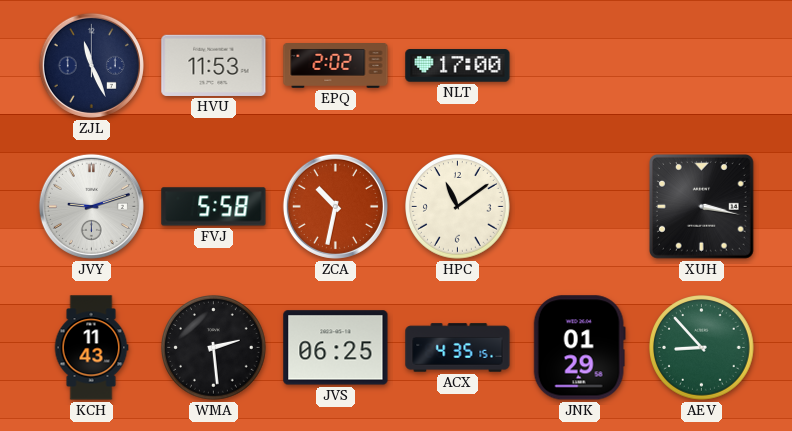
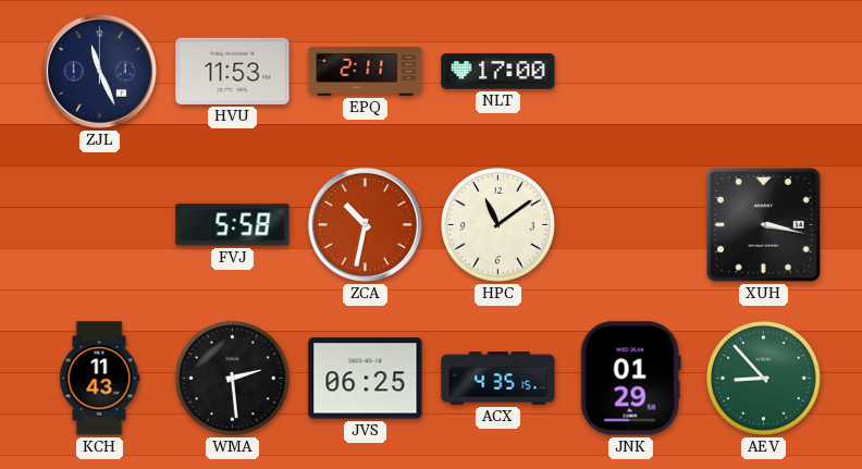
EPQ: 2:02 -> 2:11 (366, 72)
JVY: 9:12 -> none (91, 206)
